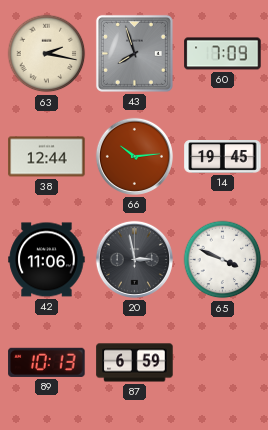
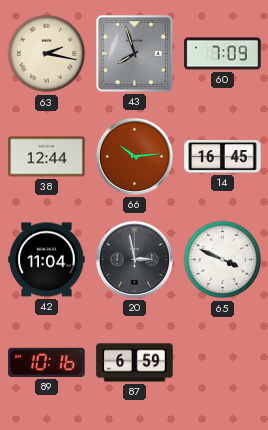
14: 19:45 -> 16:45 (223, 157)
42: 11:06 -> 11:04 (47, 260)
89: 10:13 -> 10:16 (47, 362)
